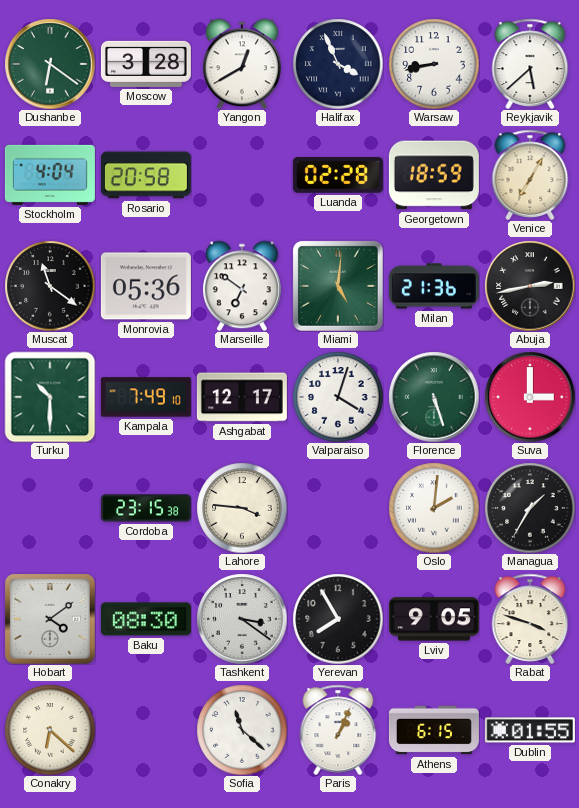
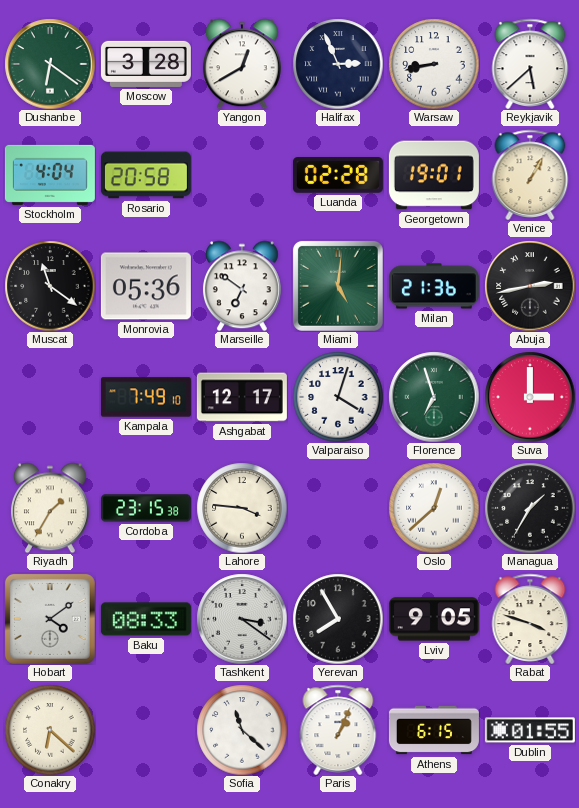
Halifax: 3:56 -> 2:56 (338, 64)
Georgetown: 18:59 -> 19:01 (434, 175)
Venice: 7:05 -> 1:05 (530, 175)
Turku: 10:30 -> none (50, 397)
Florence: 5:27 -> 6:57 (434, 397)
Riyadh: none -> 1:35 (50, 508)
Oslo: 2:01 -> 12:38 (434, 508)
Baku: 08:30 -> 08:33 (146, 619)
